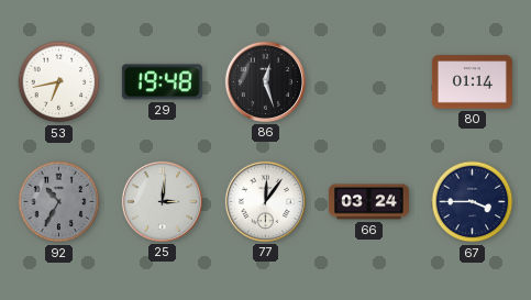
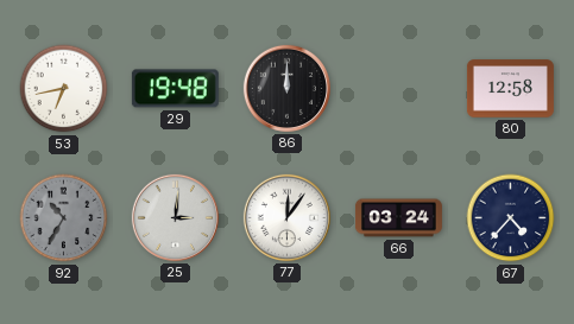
86: 12:27 -> 12:00 (286, 88)
80: 01:14 -> 12:58 (510, 89)
67: 3:45 -> 4:37 (511, 218)
